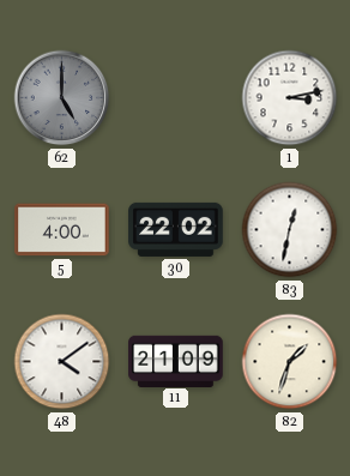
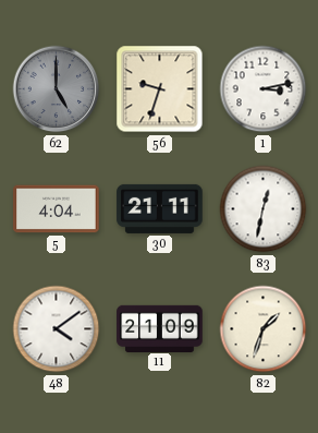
56: none -> 9:33 (160, 89)
5: 4:00 -> 4:04 (57, 209)
30: 22:02 -> 21:11 (160, 208)
